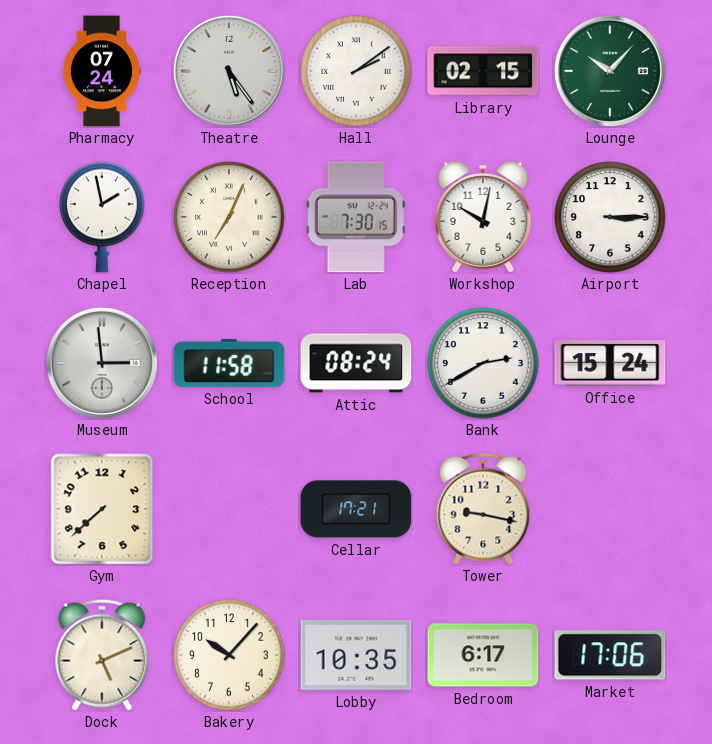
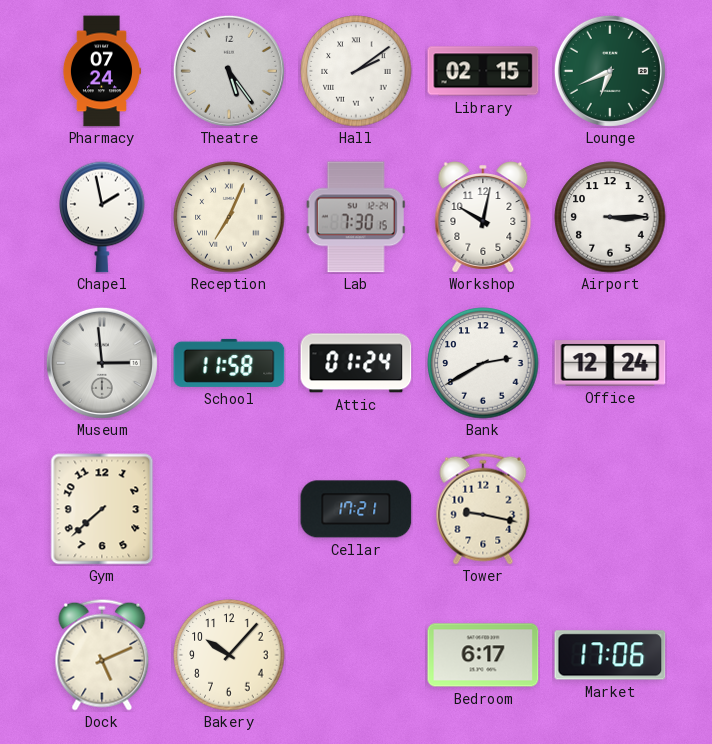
Lounge: 10:07 -> 6:41 (610, 71)
Attic: 08:24 -> 01:24 (356, 363)
Office: 15:24 -> 12:24 (610, 363)
Lobby: 10:35 -> none (356, 655)
